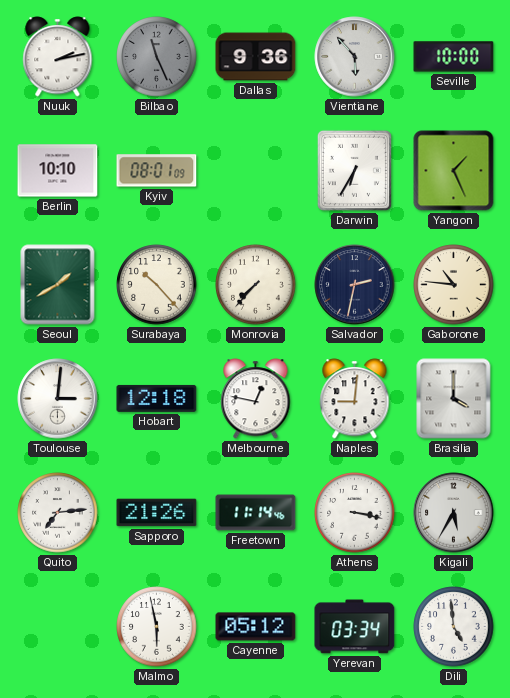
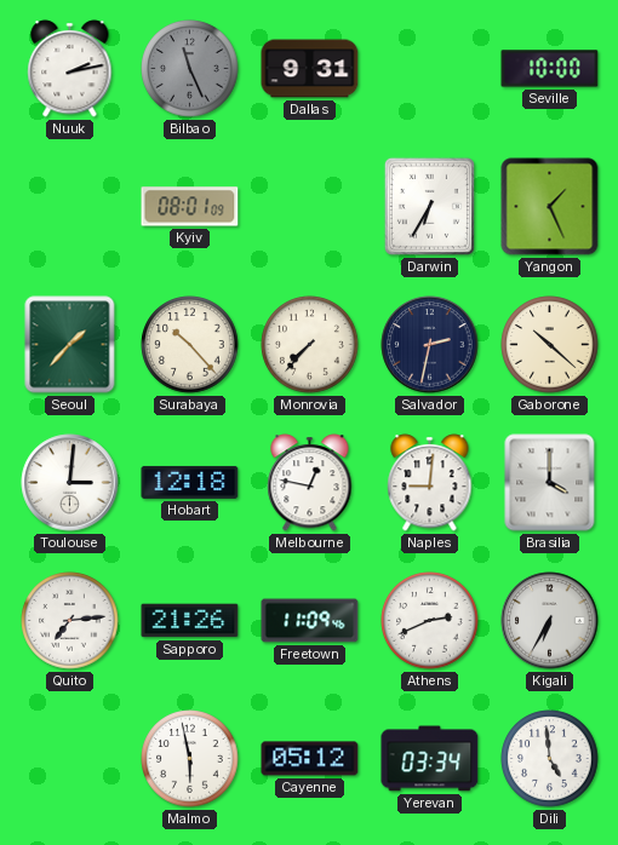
Dallas: 9:36 -> 9:31 (310, 69)
Vientiane: 5:53 -> none (355, 57)
Berlin: 10:10 -> none (58, 171)
Seoul: 1:40 -> 1:37 (70, 345)
Gaborone: 10:46 -> 10:22 (550, 345)
Freetown: 11:14 -> 11:09 (310, 621)
Athens: 3:17 -> 2:41 (430, 621)
Kigali: 5:35 -> 6:35 (550, 621)
